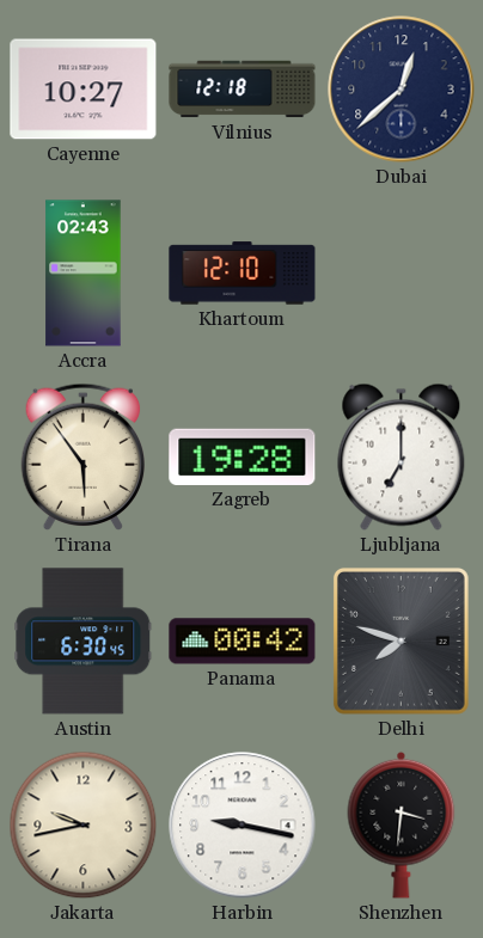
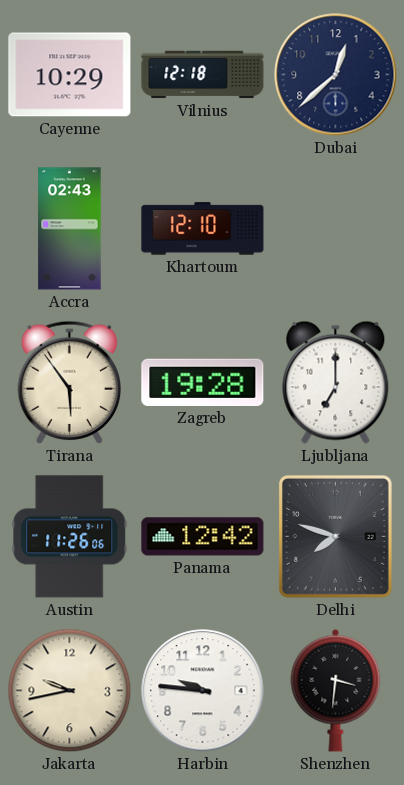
Cayenne: 10:27 -> 10:29 (70, 75)
Austin: 6:30 -> 11:26 (70, 537)
Panama: 00:42 -> 12:42 (203, 537)
Harbin: 9:17 -> 9:46 (203, 691)
